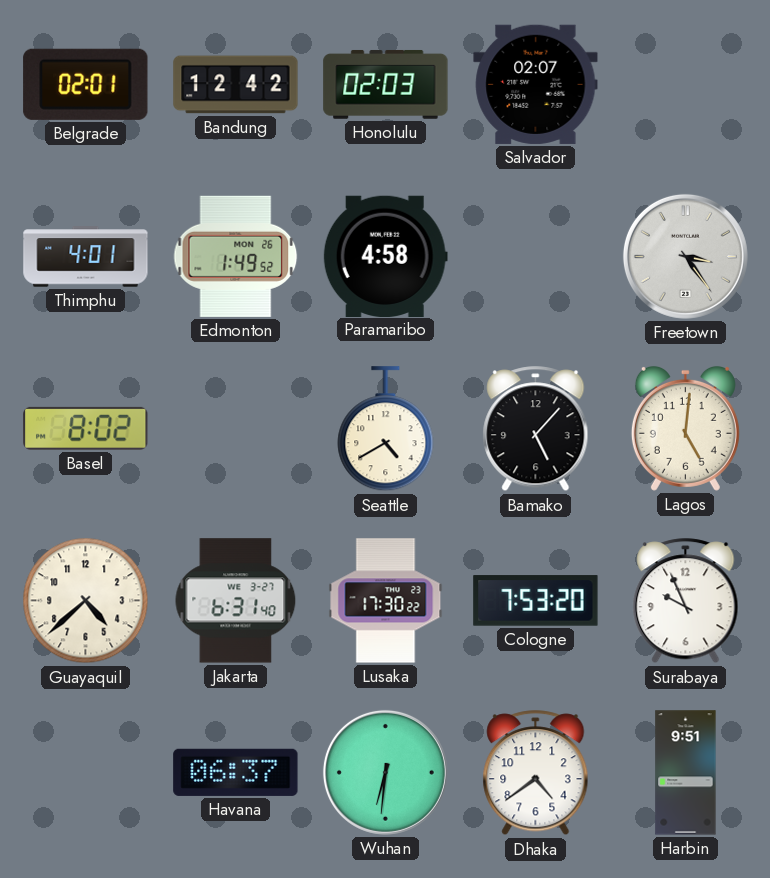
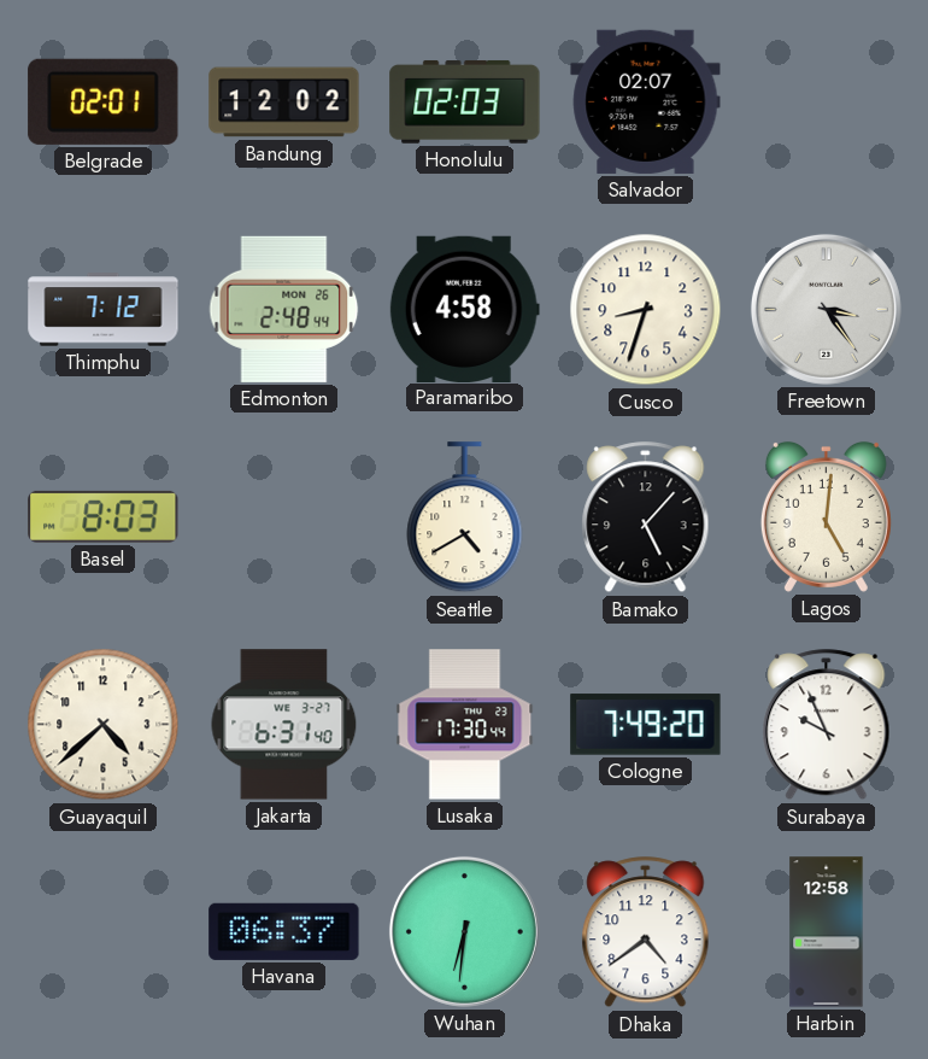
Bandung: 12:42 -> 12:02 (284, 103)
Thimphu: 4:01 -> 7:12 (104, 310)
Edmonton: 1:49 -> 2:48 (284, 309)
Cusco: none -> 8:33 (646, 310)
Basel: 8:02 -> 8:03 (104, 516)
Lusaka: 17:30:22 -> 17:30:44 (465, 725)
Cologne: 7:53 -> 7:49 (646, 725)
Harbin: 9:51 -> 12:58 (827, 932)
